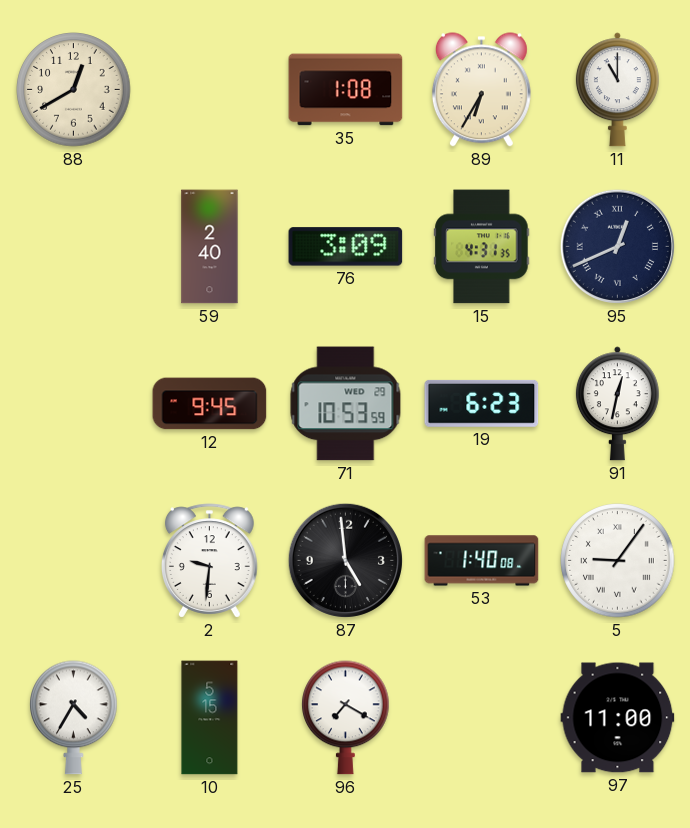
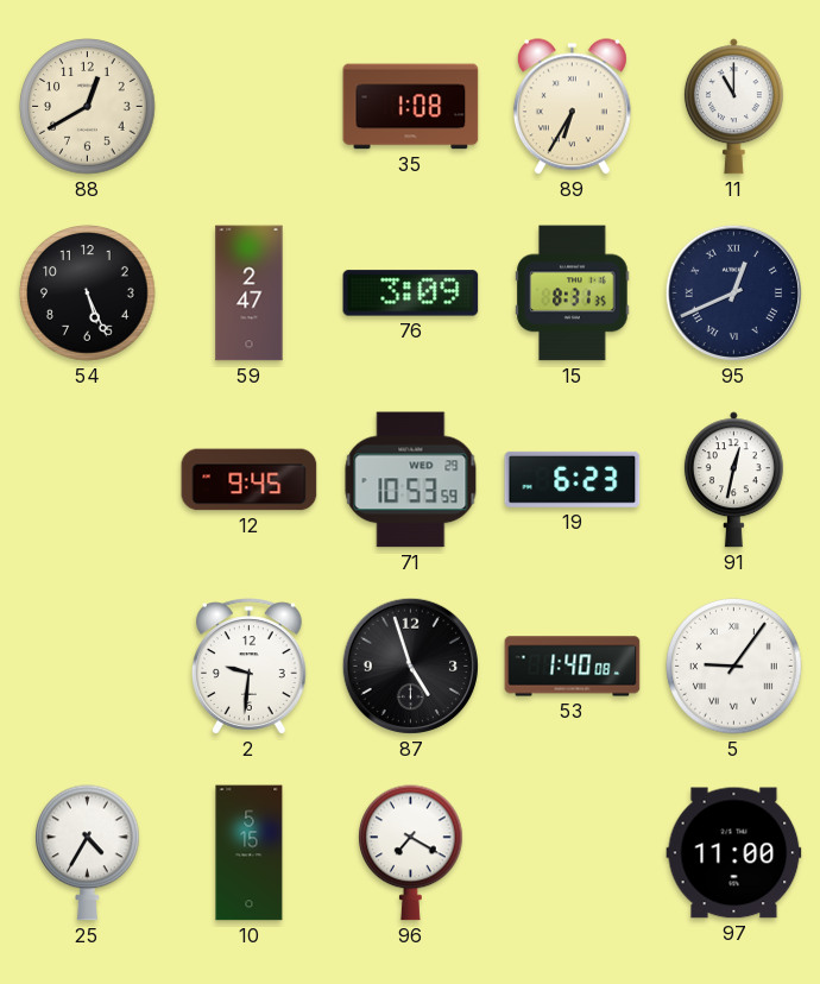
54: none -> 5:26 (88, 294)
59: 2:40 -> 2:47 (250, 294)
15: 4:31 -> 8:31 (573, 294)
87: 4:59 -> 4:57 (410, 666)
